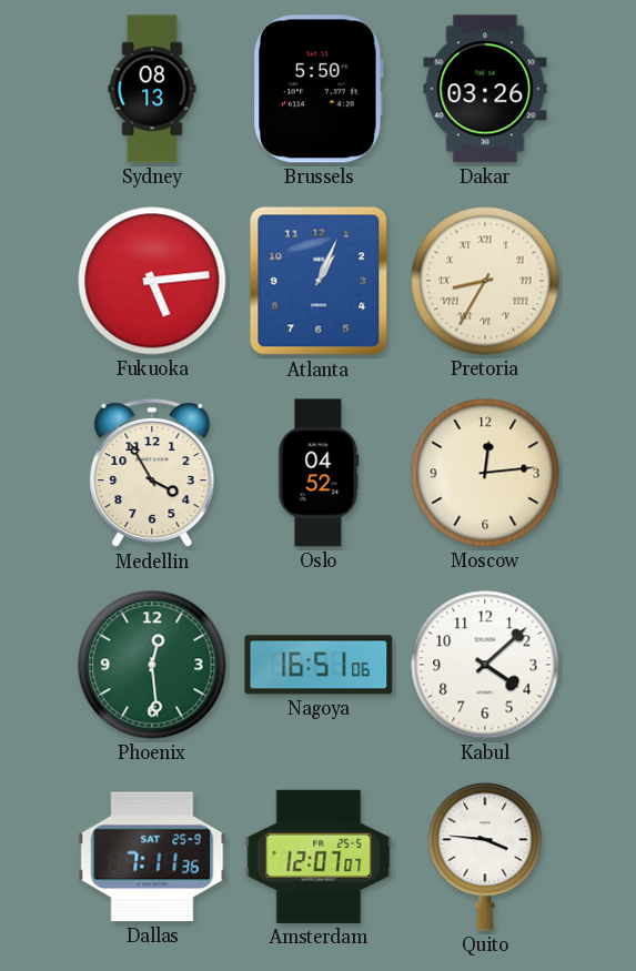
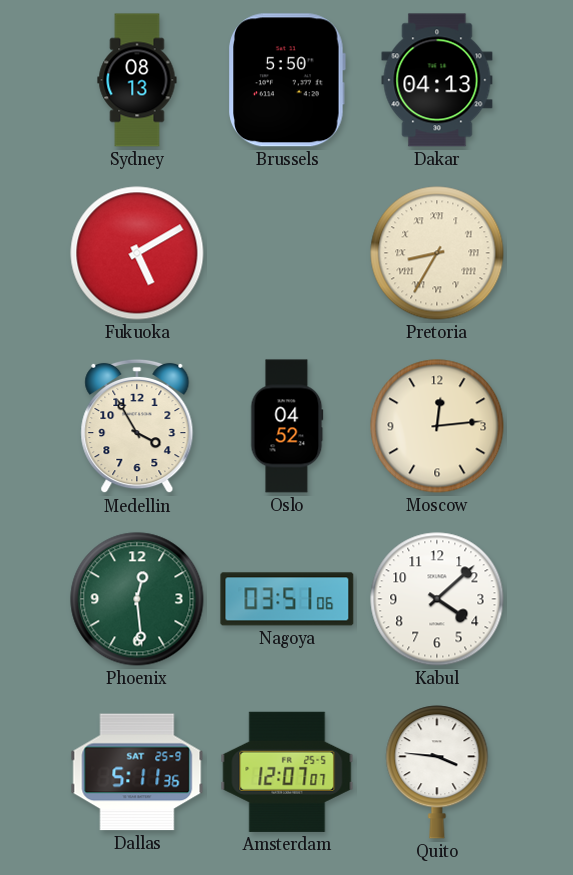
Dakar: 03:26 -> 04:13 (437, 80)
Fukuoka: 5:14 -> 5:10 (137, 253)
Atlanta: 1:04 -> none (319, 281)
Nagoya: 16:51 -> 03:51 (287, 599)
Dallas: 7:11 -> 5:11 (137, 772)
